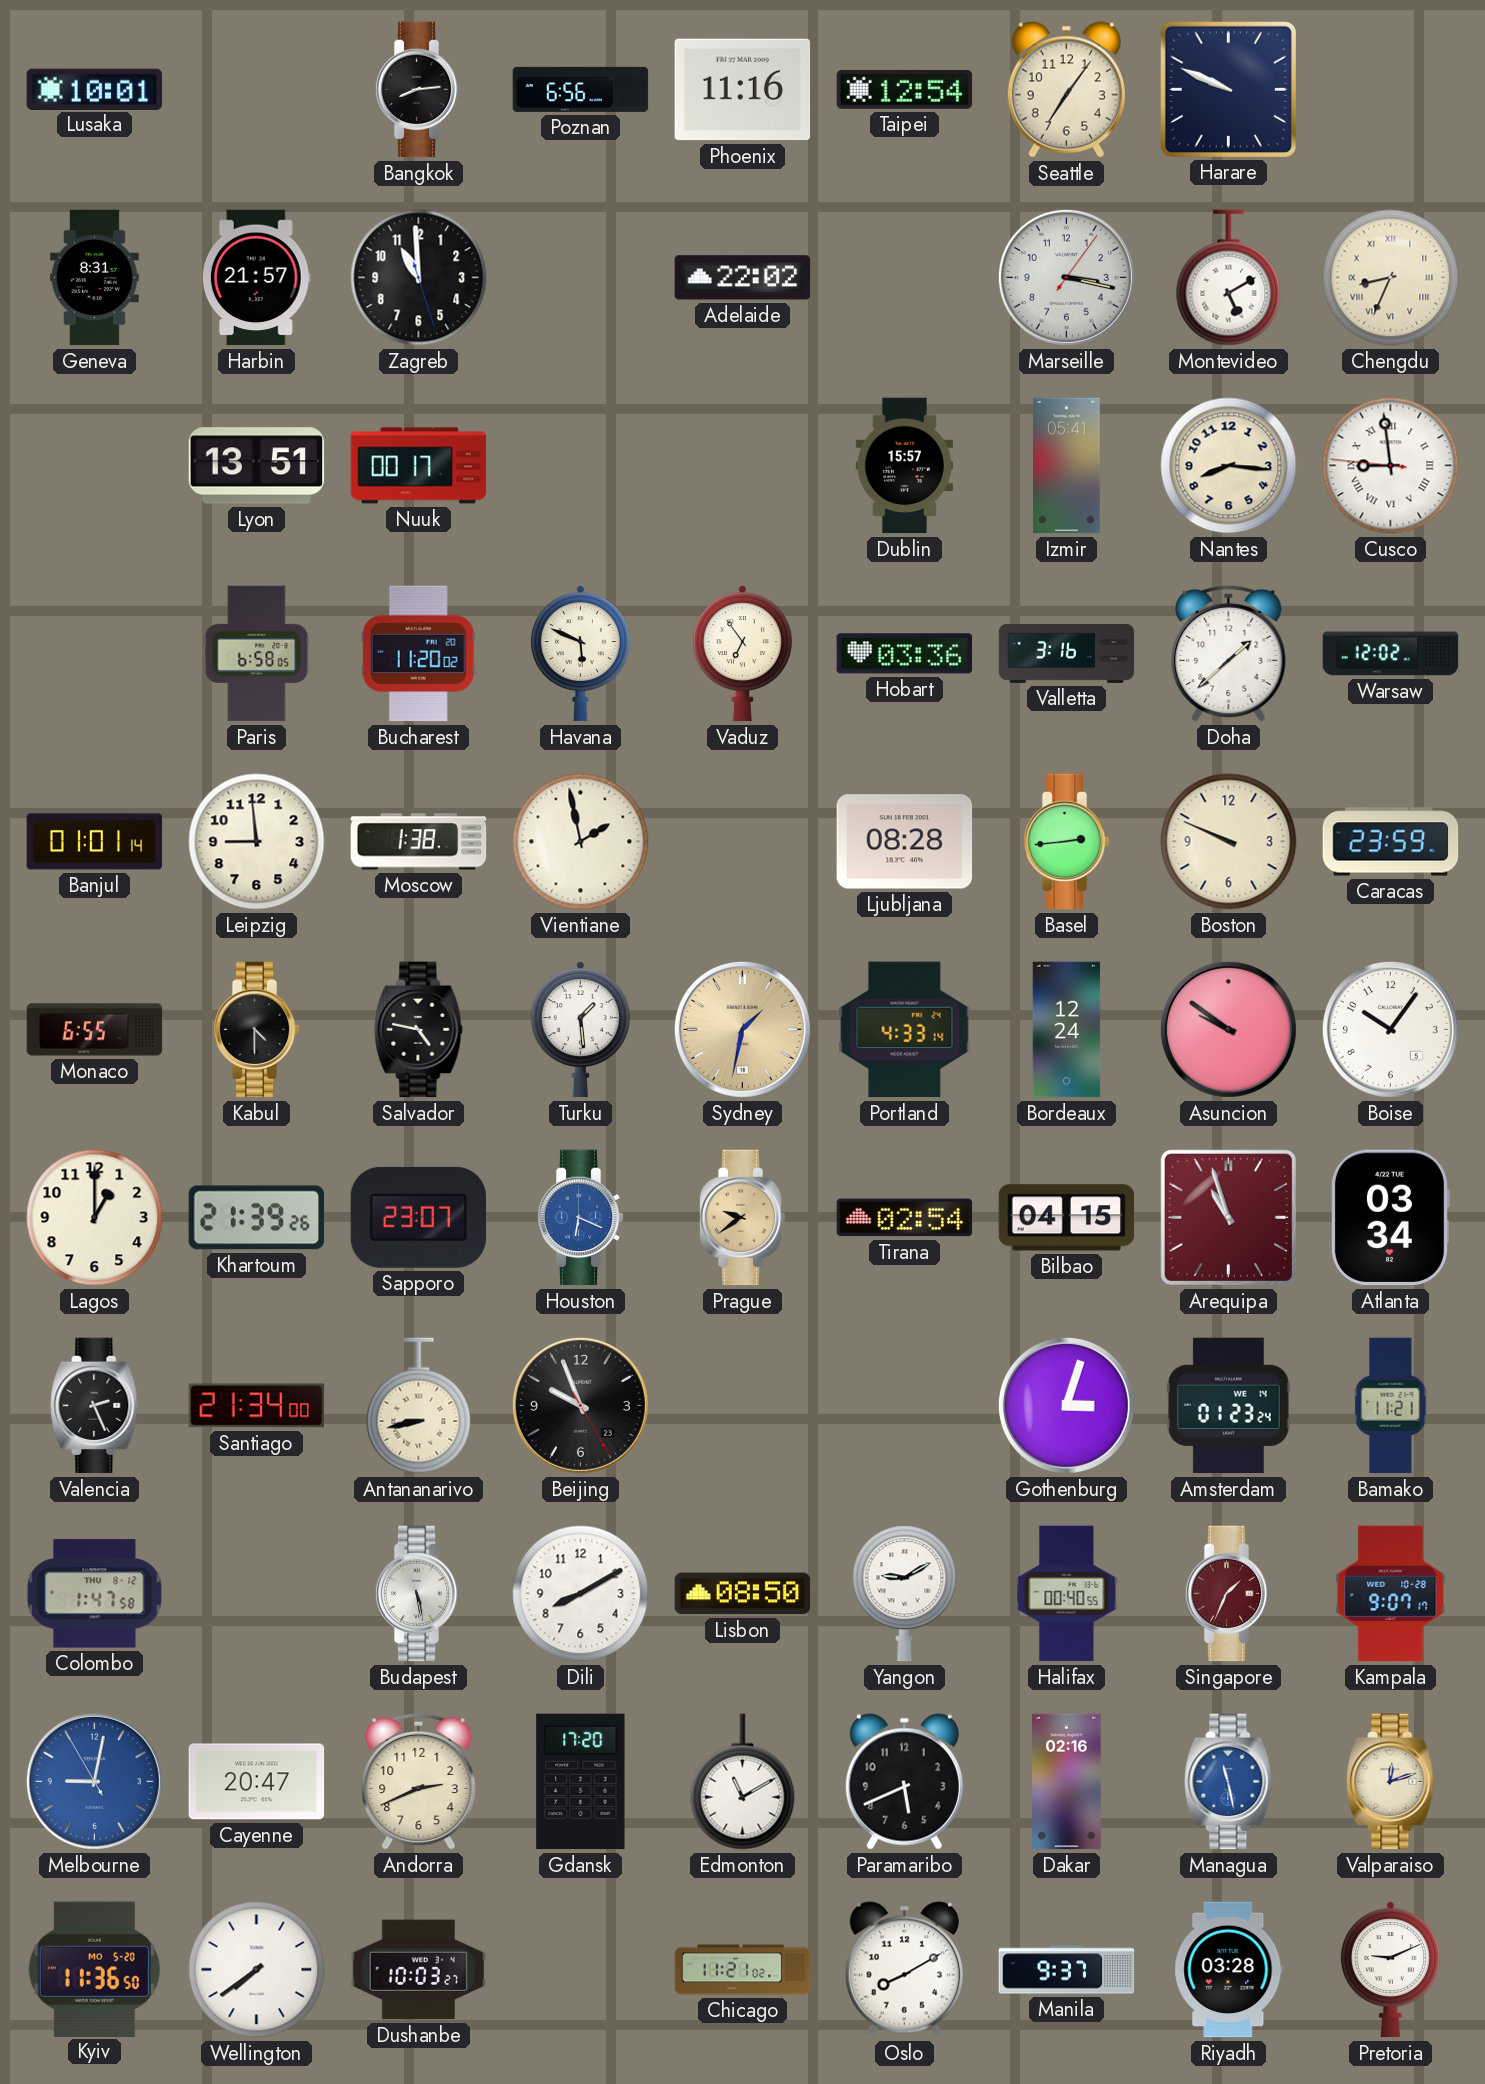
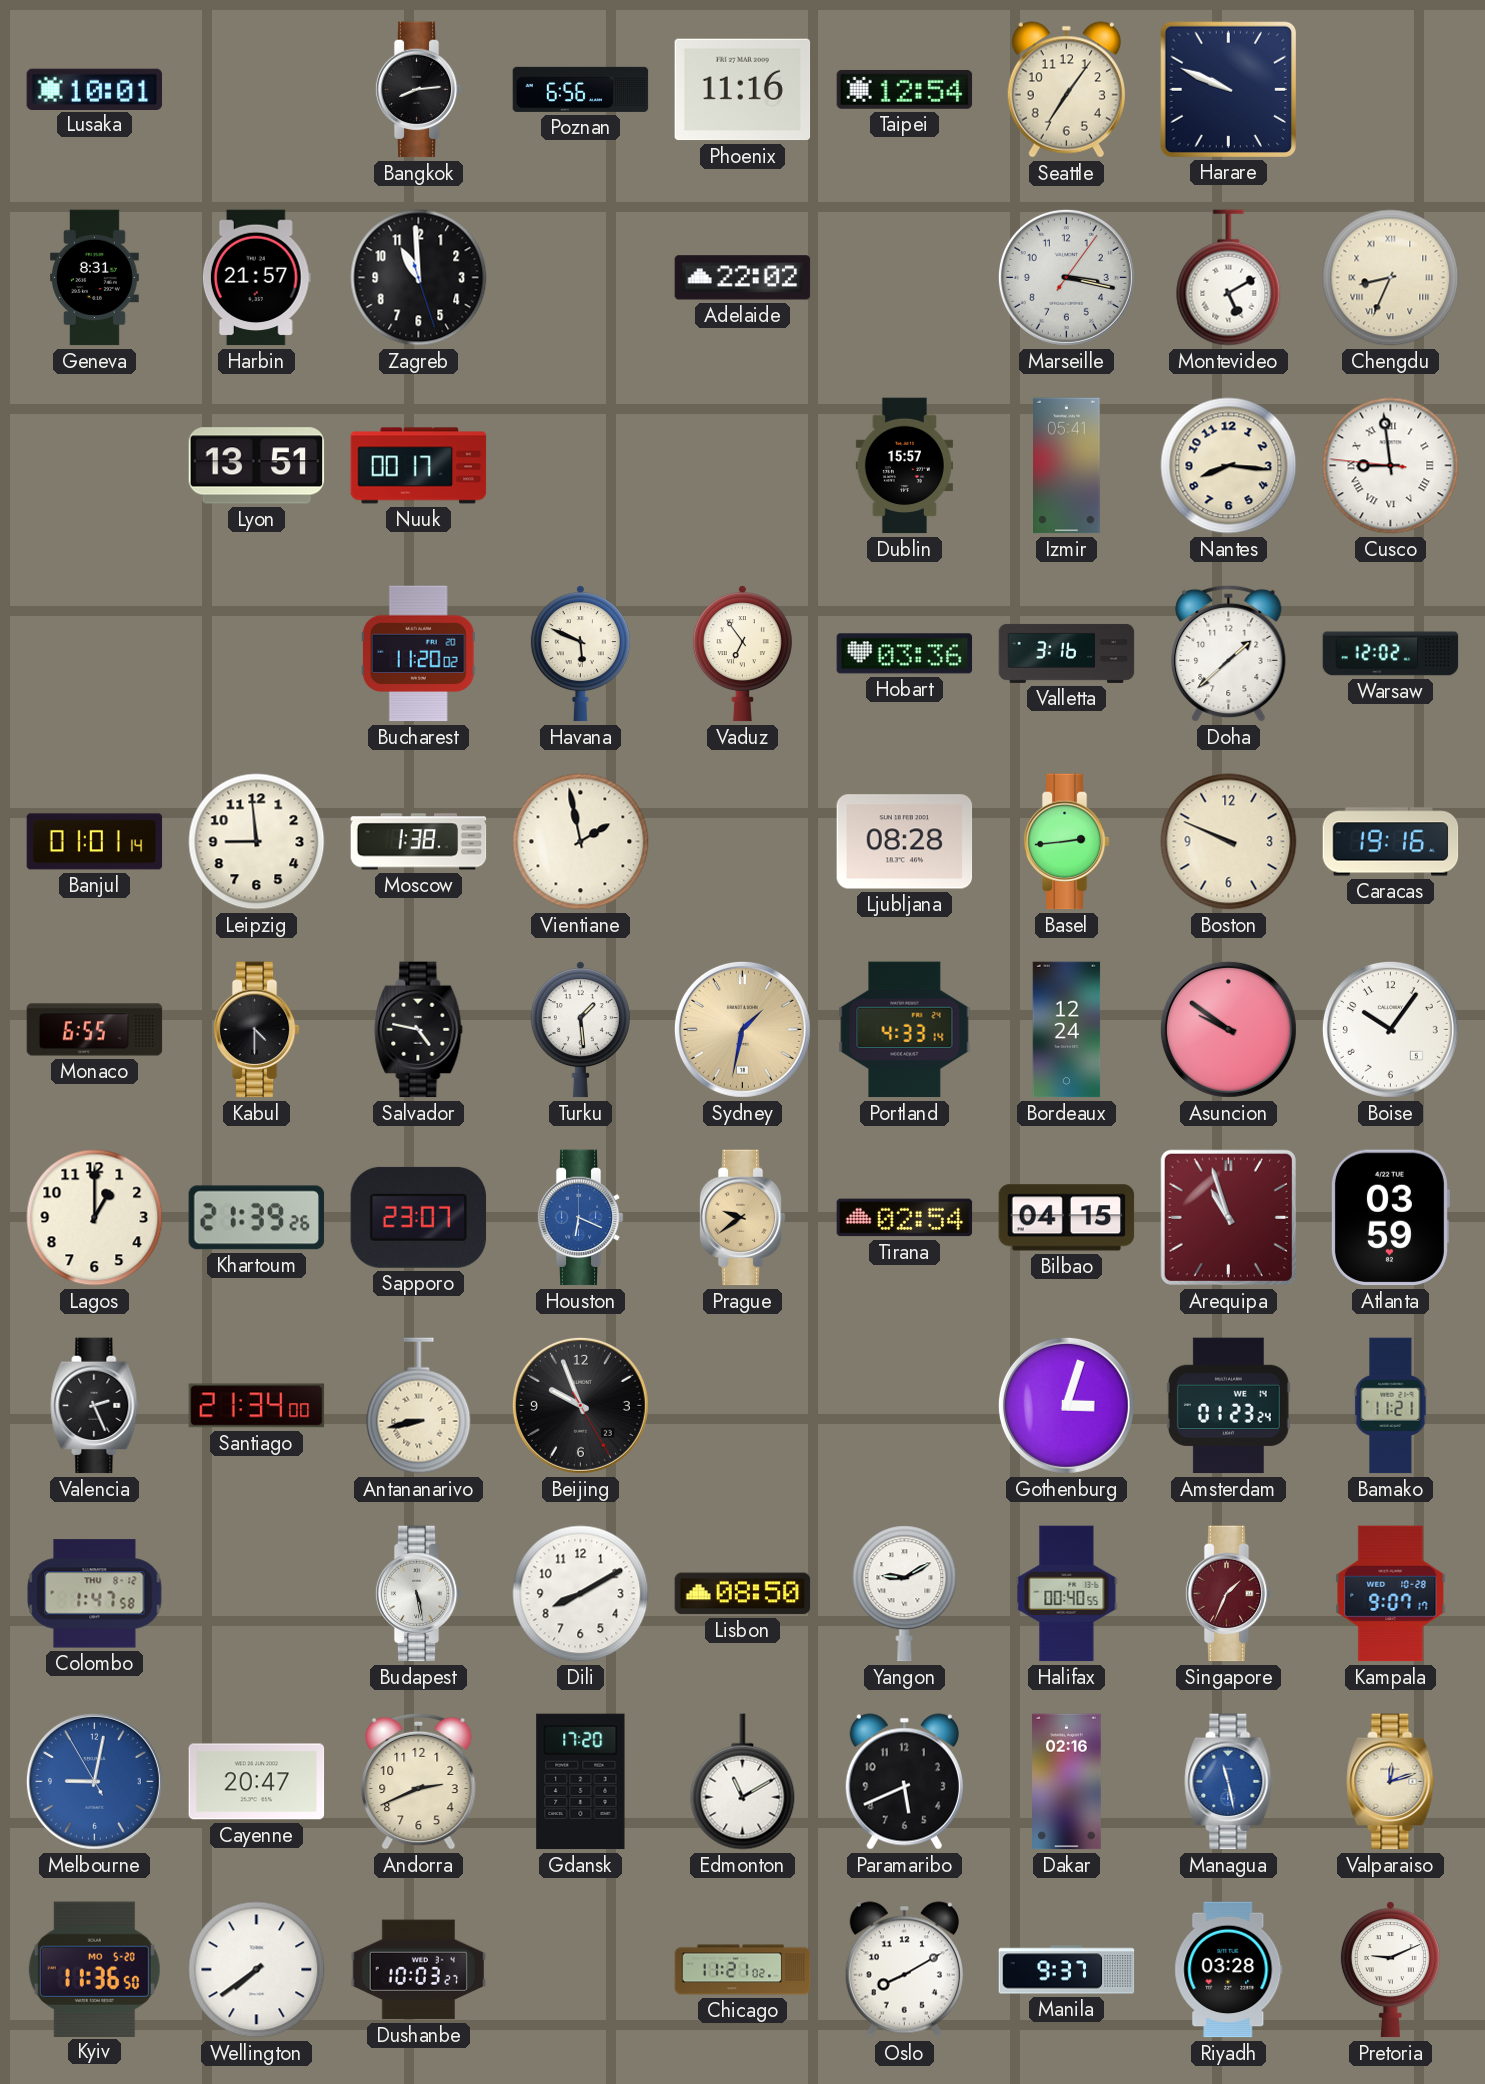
Paris: 6:58 -> none (257, 654)
Caracas: 23:59 -> 19:16 (1391, 842)
Atlanta: 03:34 -> 03:59 (1390, 1218)
